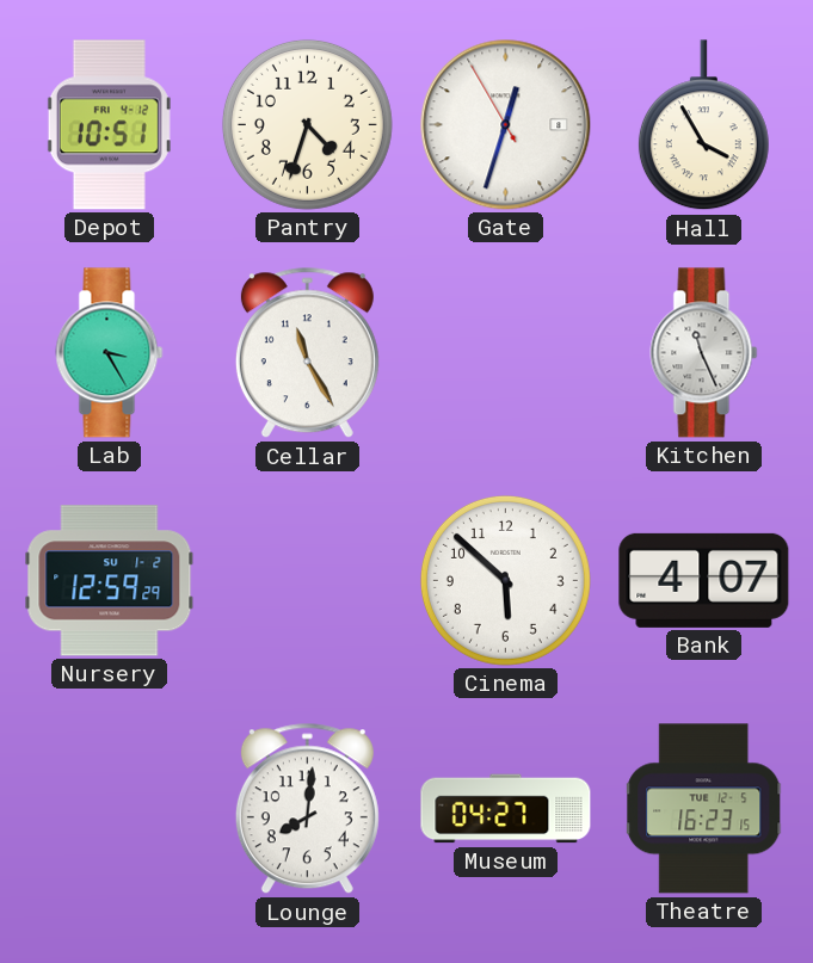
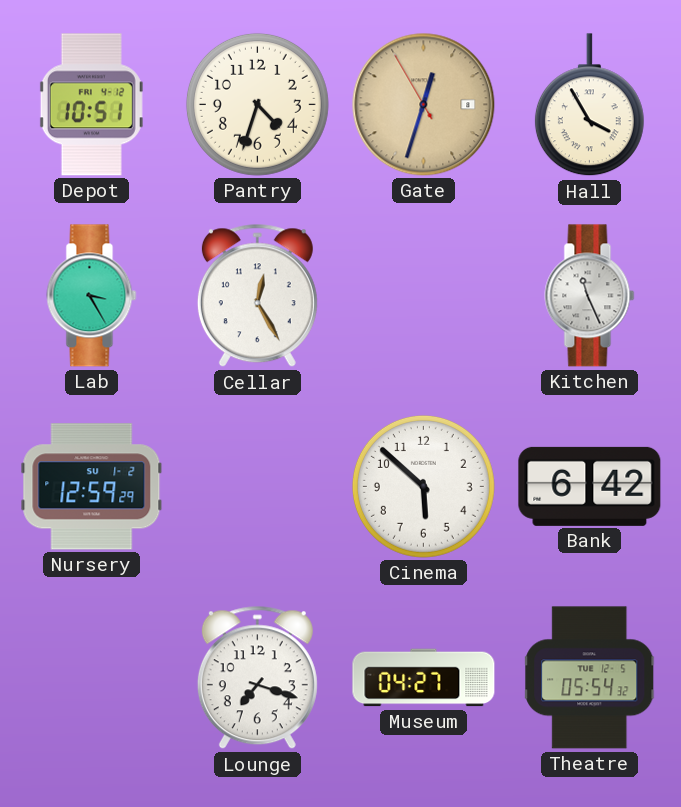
Gate dial: white -> champagne (424, 105)
Cellar: 11:25 -> 12:25 (257, 296)
Bank: 4:07 -> 6:42 (590, 486)
Lounge: 8:01 -> 7:18 (257, 678)
Theatre: 16:23 -> 05:54 (590, 678)
